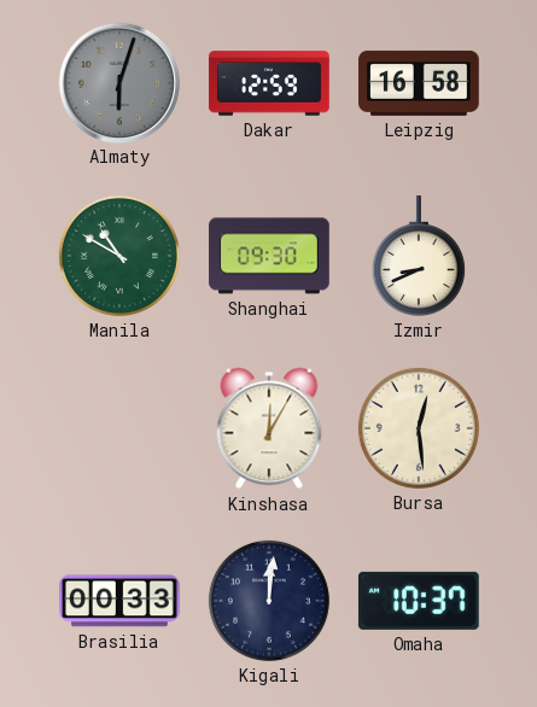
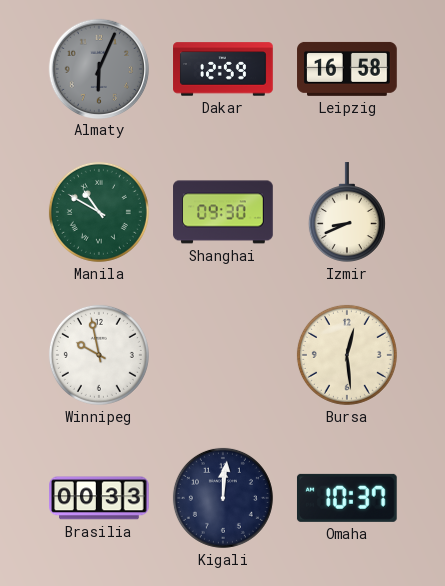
Almaty: 6:03 -> 6:04 (98, 68)
Winnipeg: none -> 9:58 (99, 355)
Kinshasa: 12:05 -> none (269, 428)
